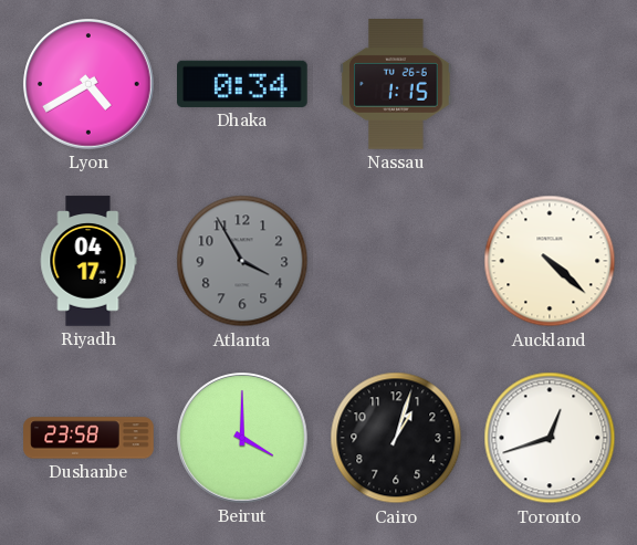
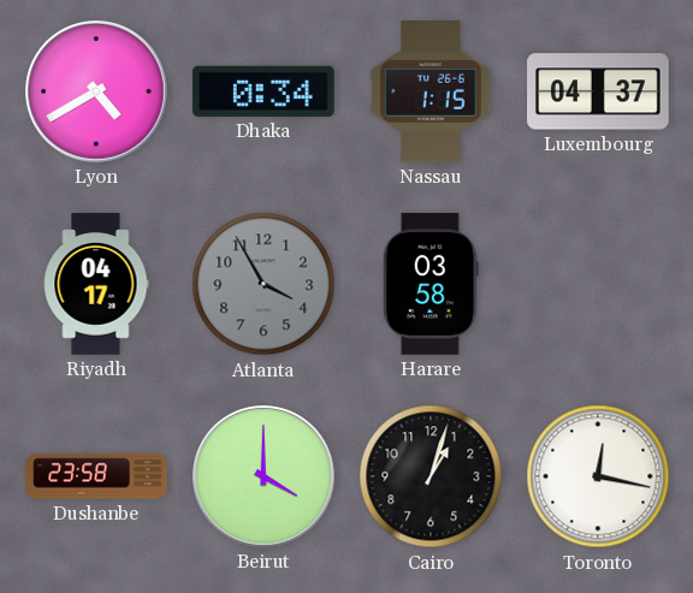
Luxembourg: none -> 04:37 (598, 91)
Harare: none -> 03:58 (431, 284)
Auckland: 4:22 -> none (550, 261)
Toronto: 12:42 -> 12:17 (598, 476)
